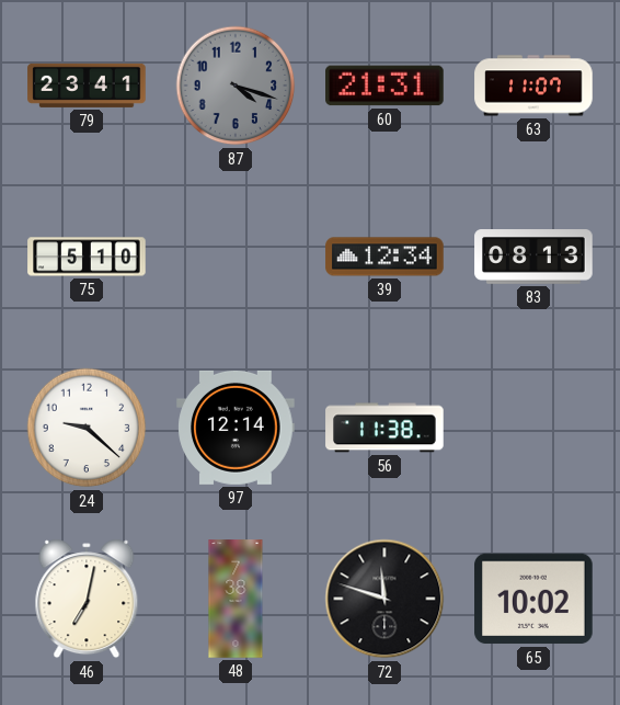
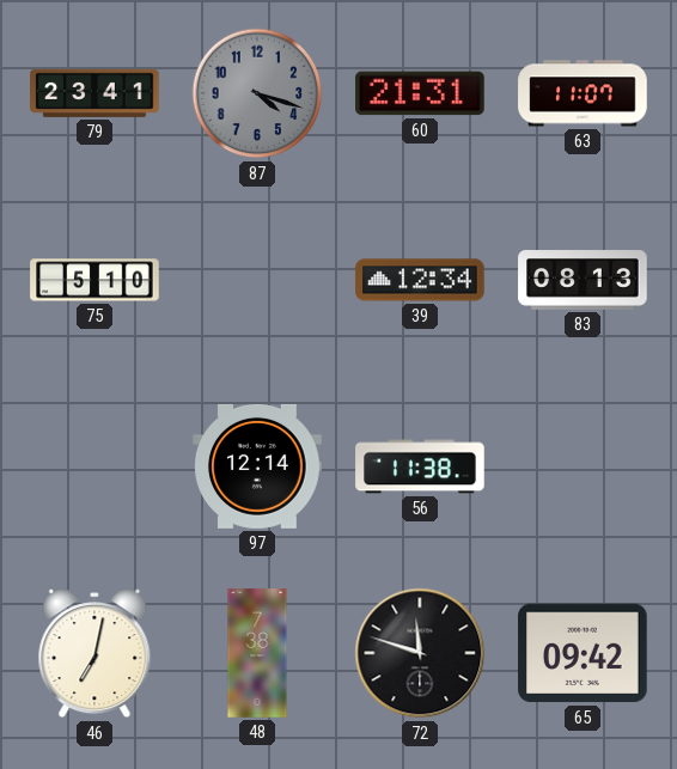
24: 9:22 -> none (87, 428)
65: 10:02 -> 09:42 (583, 653)
